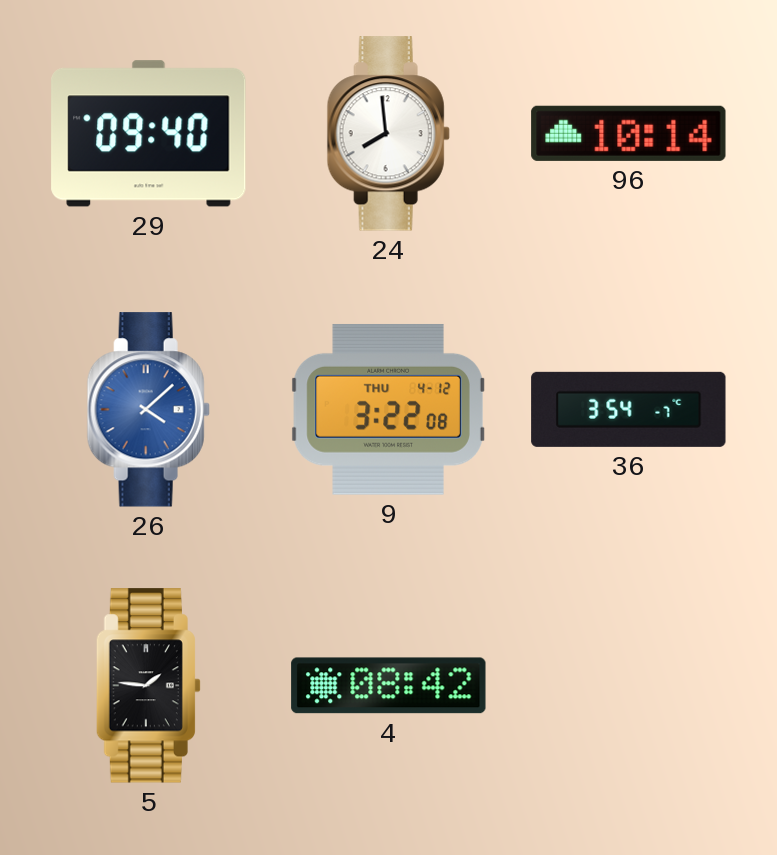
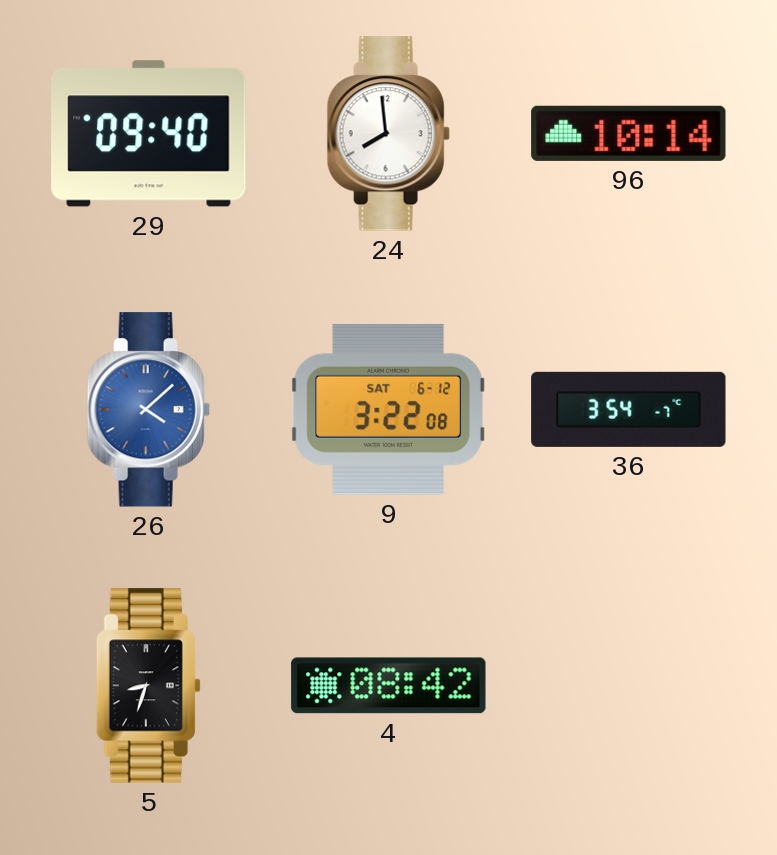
9 date: THU 4-12 -> SAT 6-12 (388, 409)
5: 1:46 -> 8:33 (148, 686)
